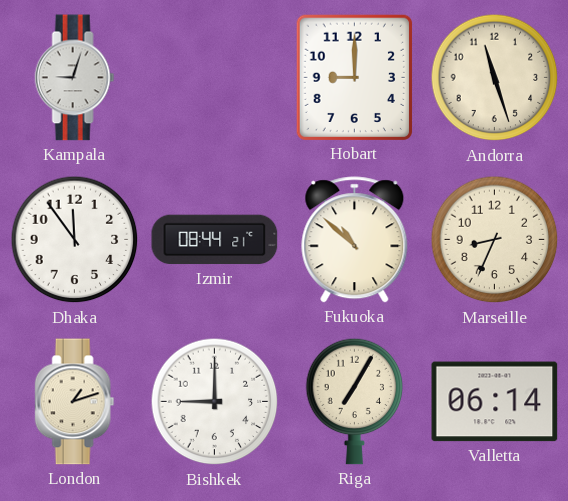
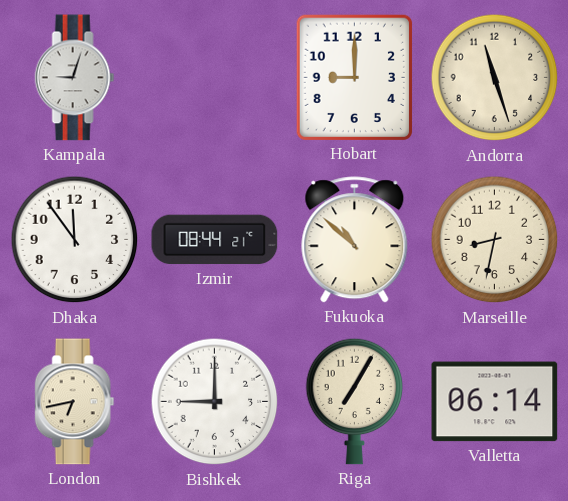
Marseille: 8:34 -> 8:32 (495, 240)
London: 1:12 -> 6:43 (75, 402)
